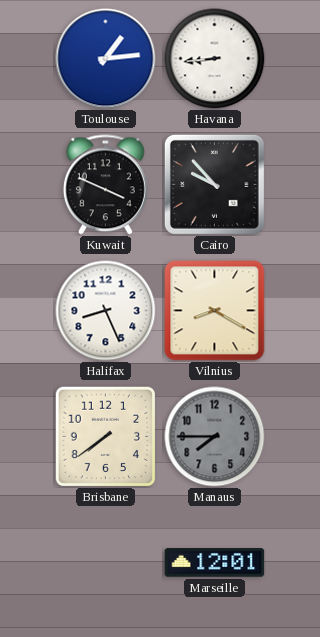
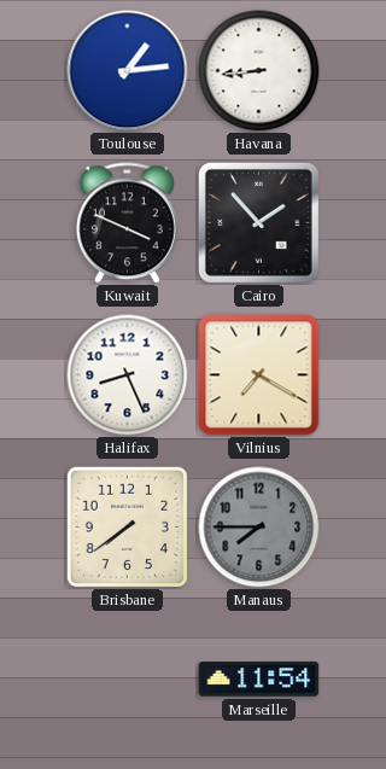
Cairo: 9:53 -> 1:53 (258, 222)
Vilnius: 8:20 -> 7:20 (259, 375)
Marseille: 12:01 -> 11:54 (259, 680)
